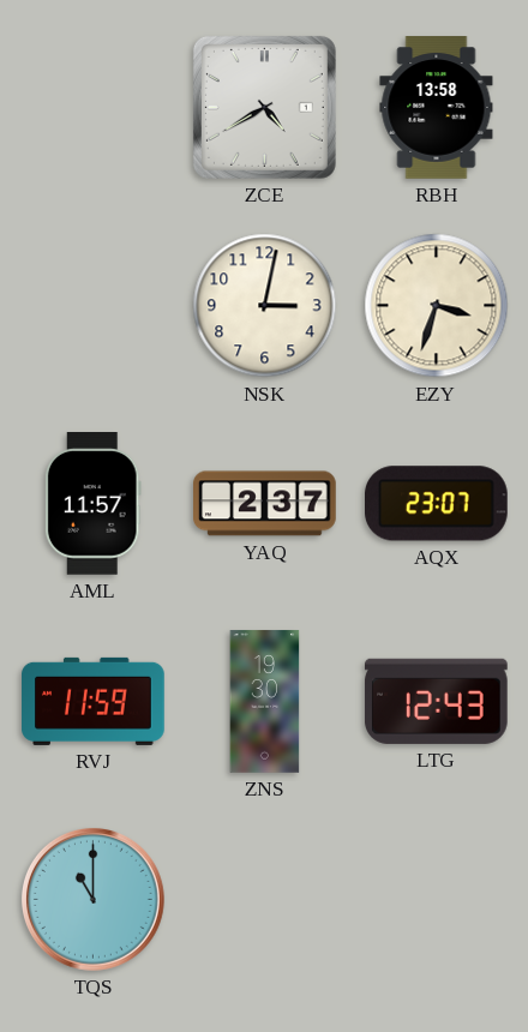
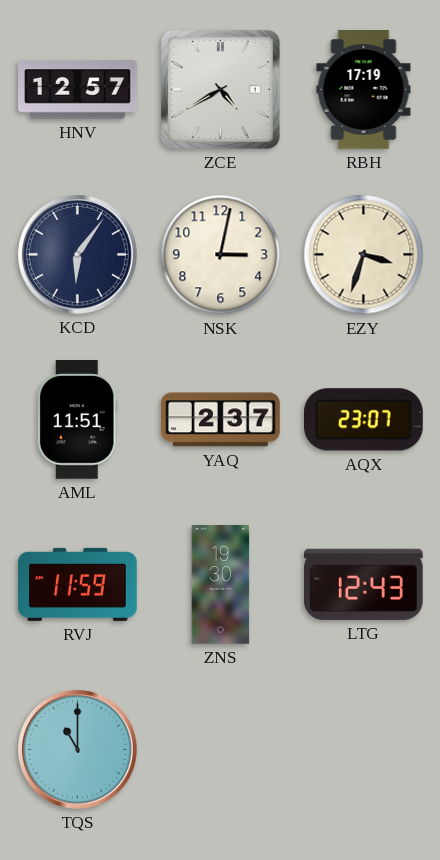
HNV: none -> 12:57 (78, 90)
RBH: 13:58 -> 17:19 (364, 90)
KCD: none -> 6:06 (77, 254)
AML: 11:57 -> 11:51 (77, 420)
